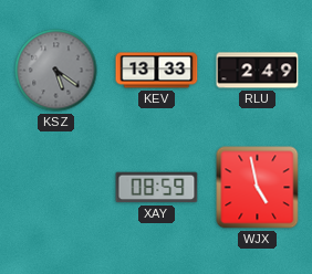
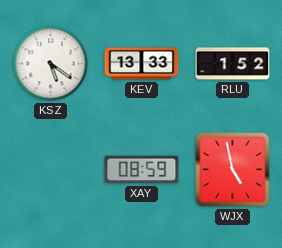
KSZ dial: grey -> white (51, 64)
RLU: 2:49 -> 1:52 (233, 64)
